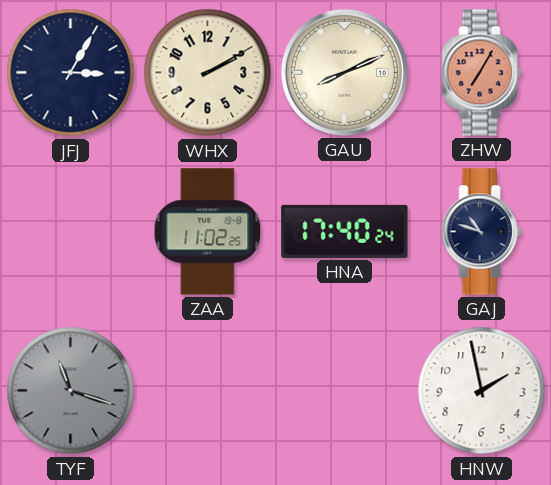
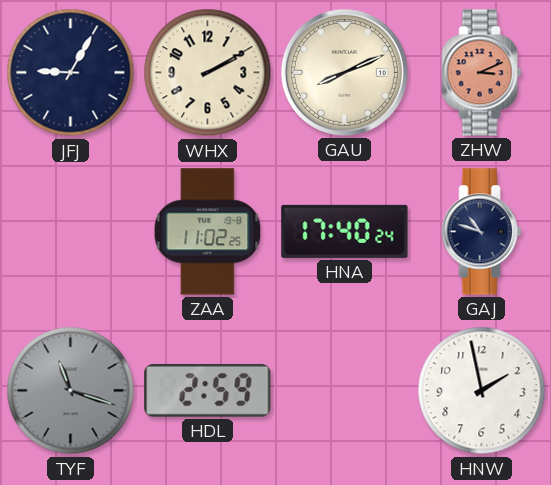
JFJ: 3:05 -> 9:05 (71, 73)
ZHW: 7:05 -> 3:11 (482, 73)
HDL: none -> 2:59 (208, 390)
